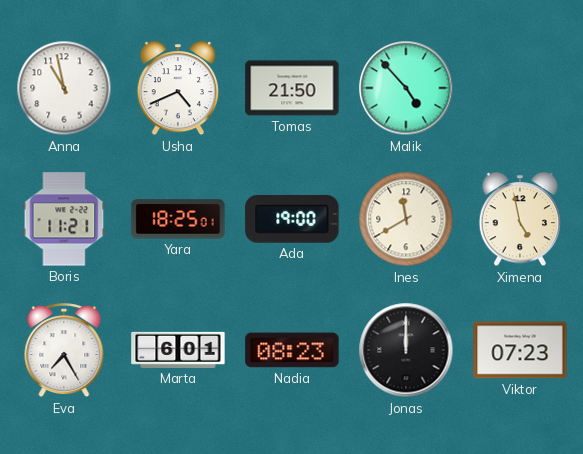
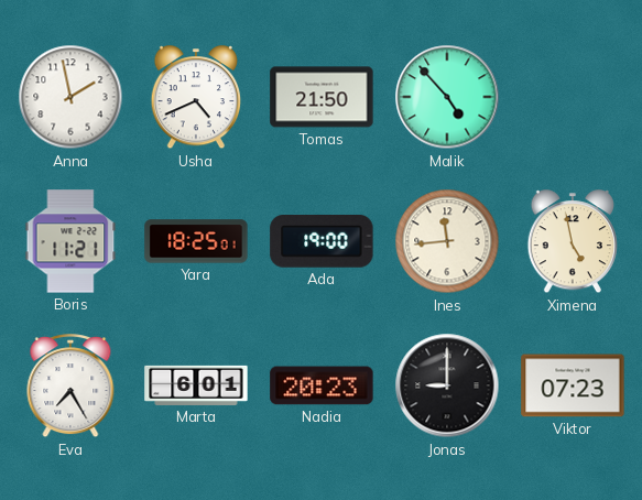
Anna: 10:58 -> 1:58 (70, 97)
Ines: 11:40 -> 11:44 (447, 241)
Nadia: 08:23 -> 20:23 (322, 385)
Jonas: 12:00 -> 9:00 (447, 385)
